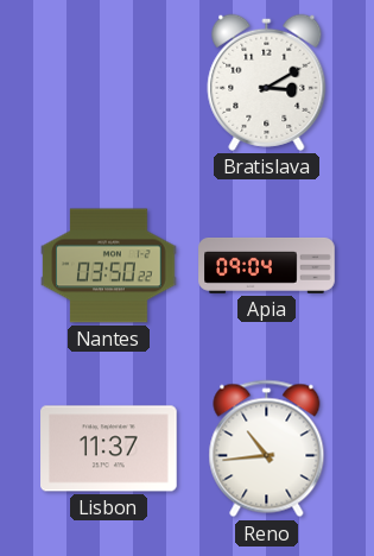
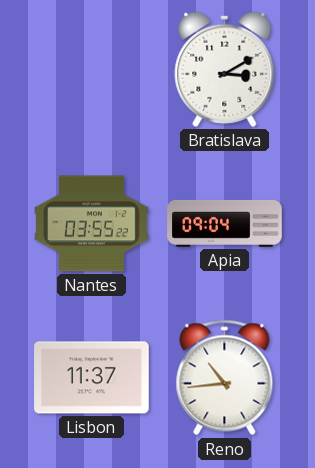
Nantes: 03:50 -> 03:55 (92, 224)
